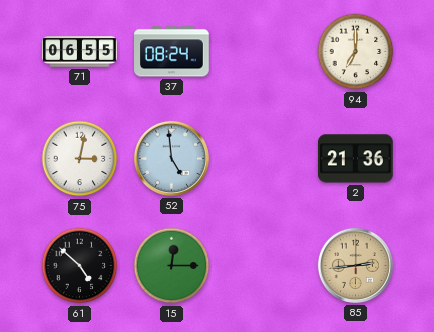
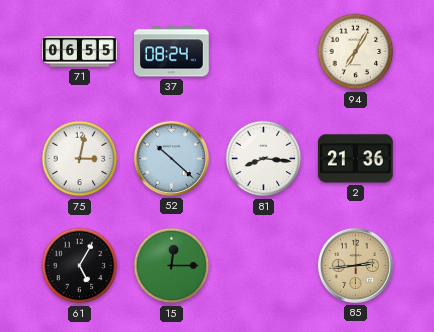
94: 7:00 -> 7:05 (356, 52)
52: 4:59 -> 10:22 (171, 158)
81: none -> 8:16 (264, 159)
61: 4:52 -> 5:05 (80, 266)
